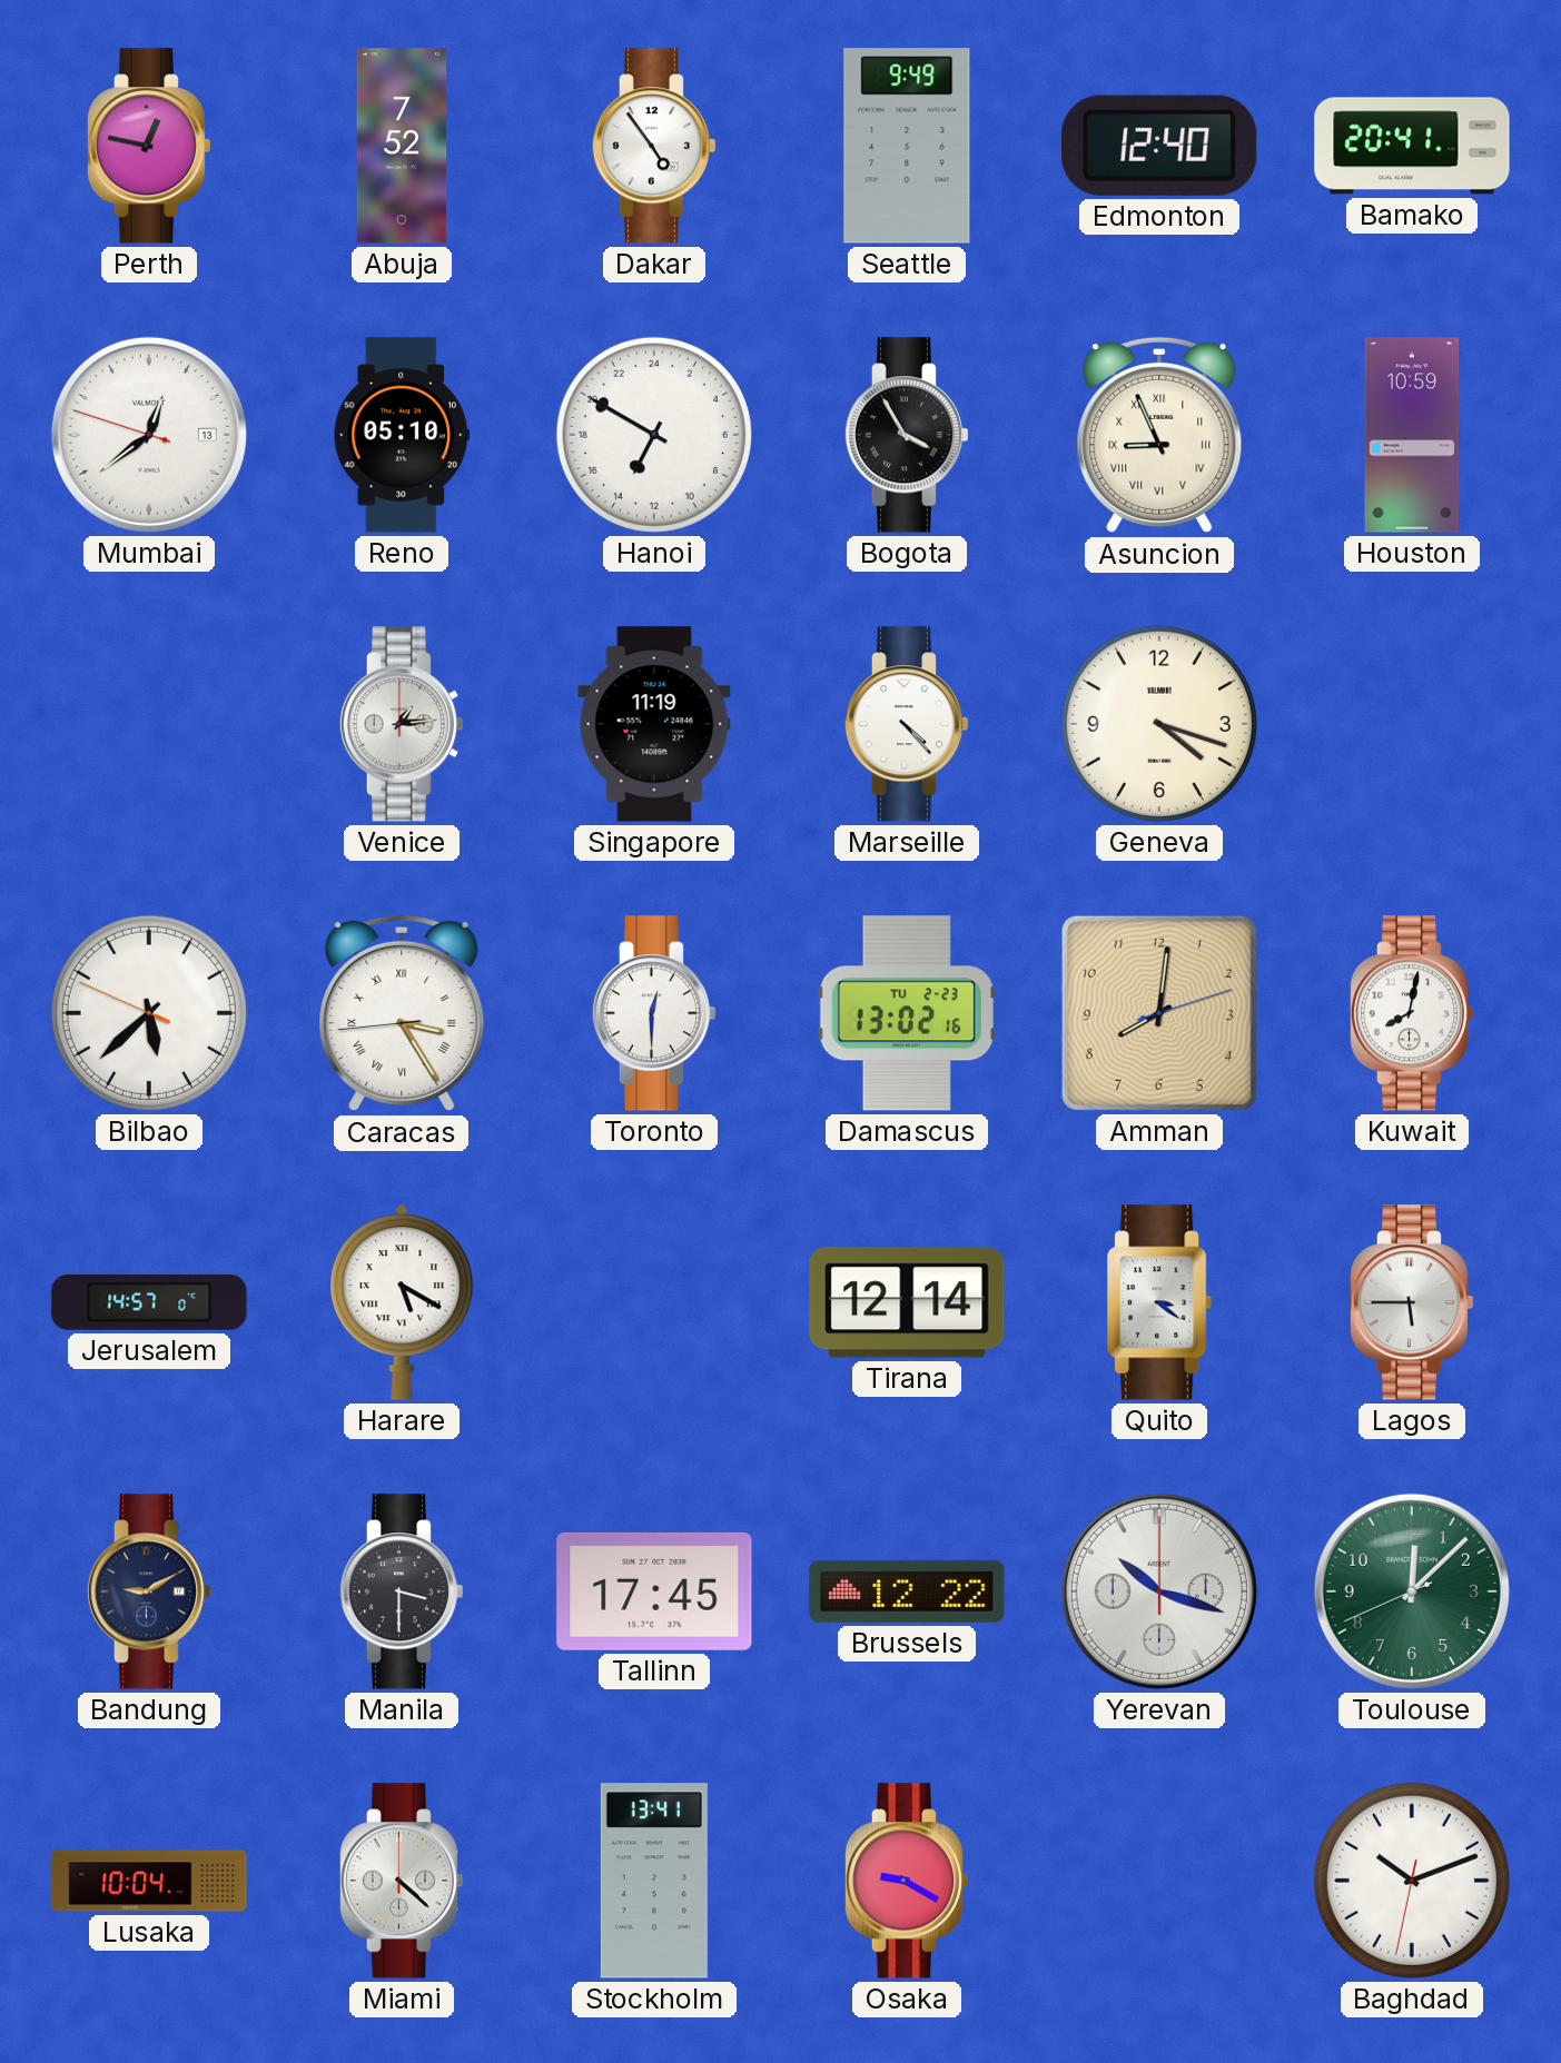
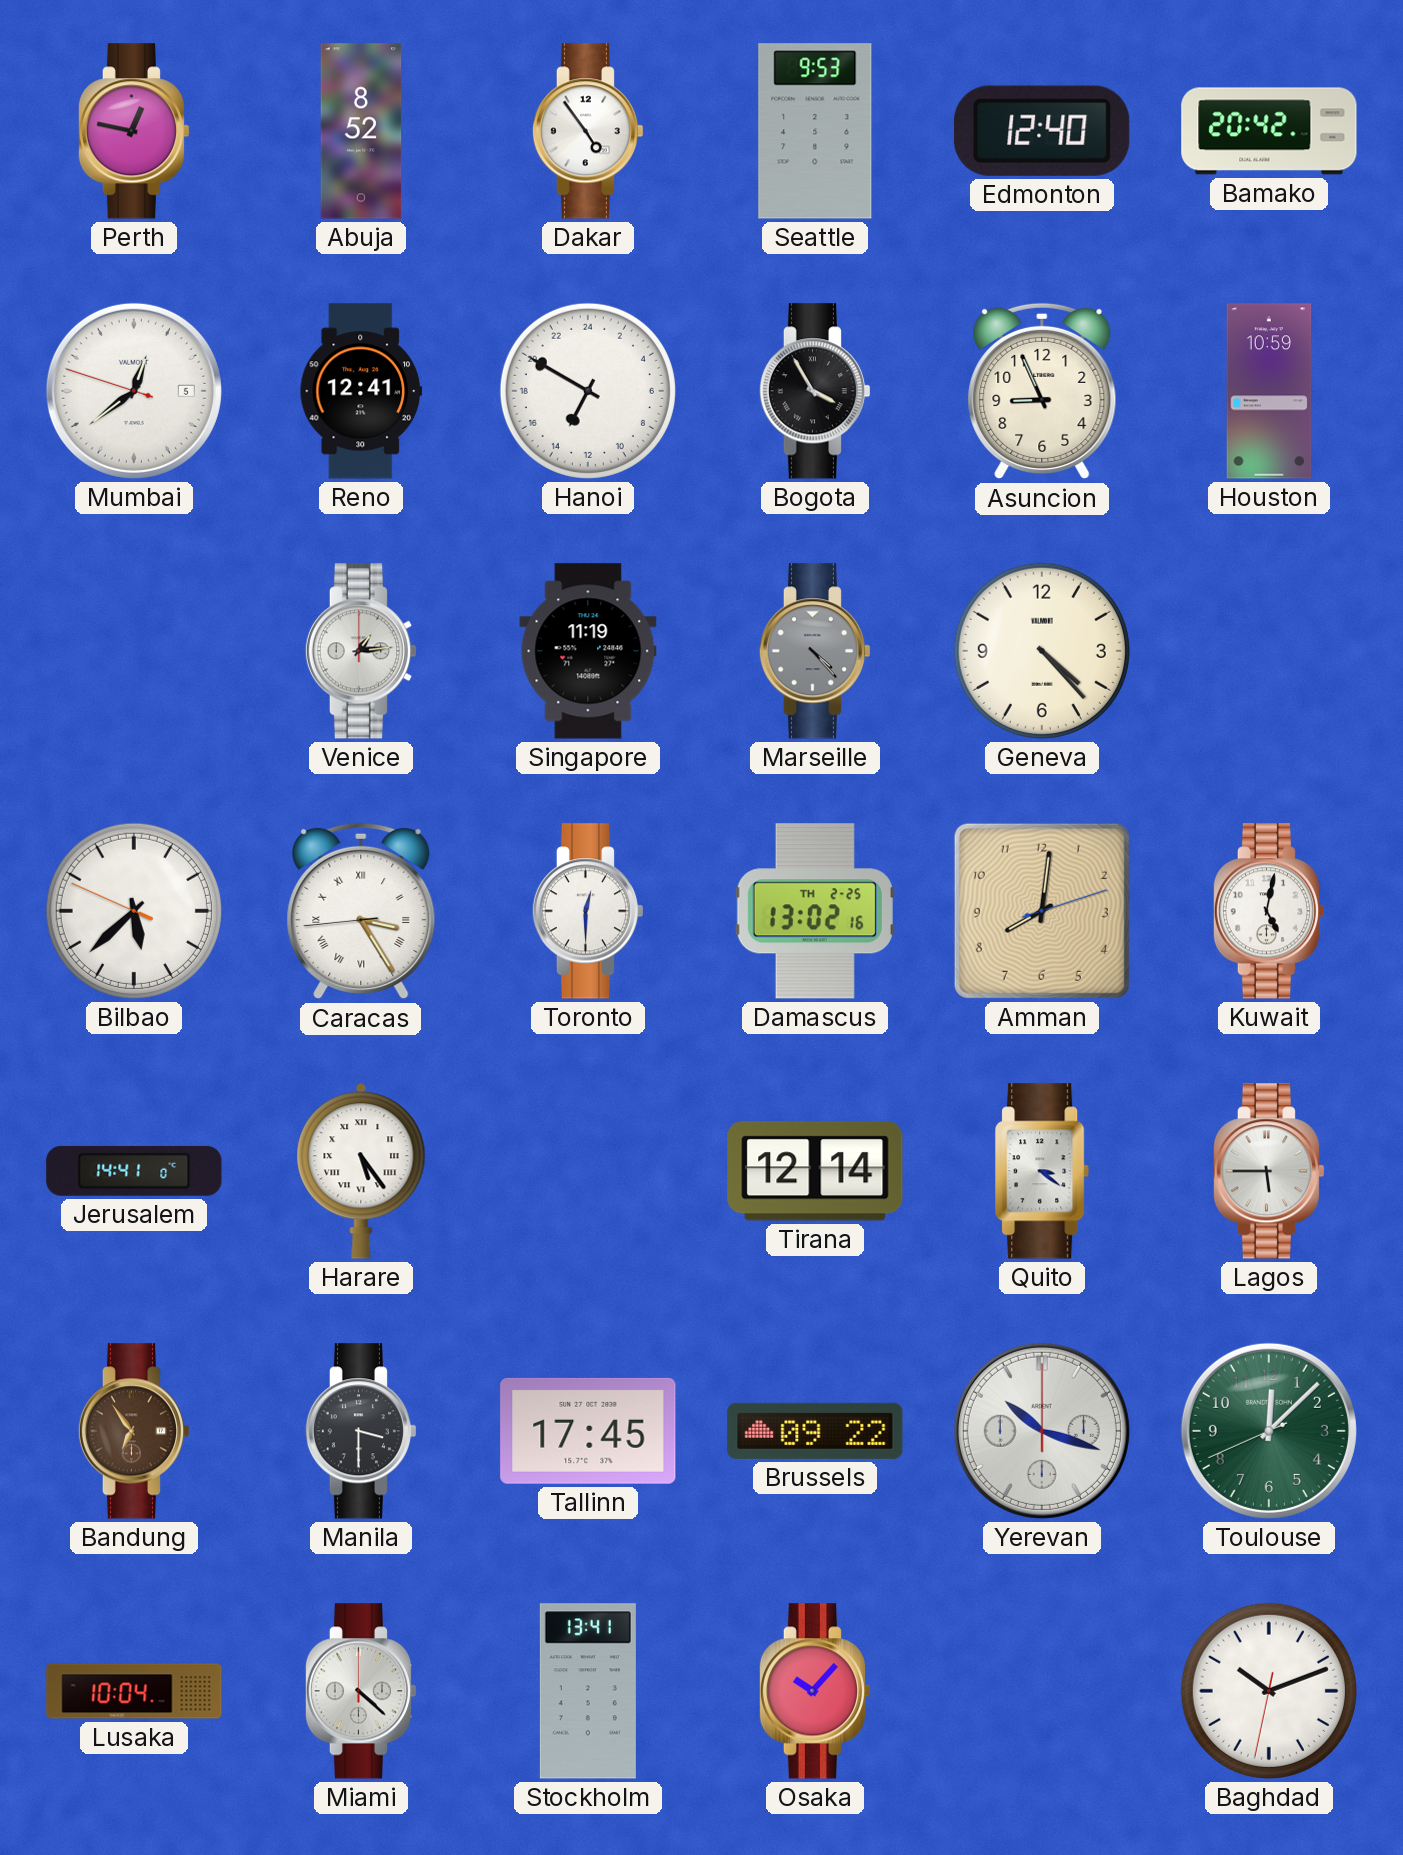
Abuja: 7:52 -> 8:52 (361, 131)
Seattle: 9:49 -> 9:53 (815, 131)
Bamako: 20:41 -> 20:42 (1269, 131)
Mumbai date: 13 -> 5 (134, 391)
Reno: 05:10 -> 12:41 (360, 391)
Asuncion numerals: Roman -> Arabic (1042, 391)
Marseille dial: white -> grey (815, 651)
Geneva: 4:18 -> 4:23 (1042, 651)
Damascus date: TU 2-23 -> TH 2-25 (815, 911)
Kuwait: 8:02 -> 5:02 (1269, 911)
Jerusalem: 14:57 -> 14:41 (134, 1171)
Harare: 5:20 -> 5:24 (361, 1171)
Bandung: 9:10 -> 6:54 (134, 1431)
Bandung dial: navy -> brown (134, 1431)
Brussels: 12:22 -> 09:22 (815, 1431)
Osaka: 9:20 -> 10:07 (815, 1691)
